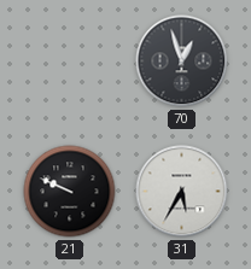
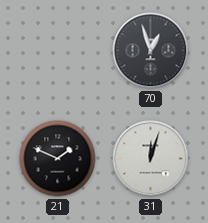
21: 9:49 -> 1:49 (58, 159)
31: 5:35 -> 12:03 (151, 159)
